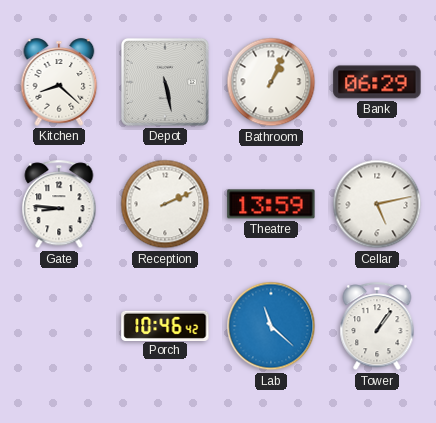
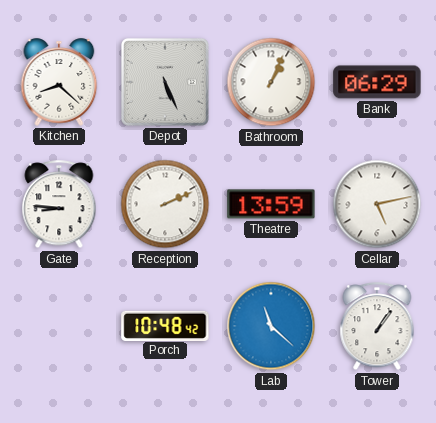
Depot: 5:28 -> 5:26 (165, 82)
Porch: 10:46 -> 10:48 (165, 325)
